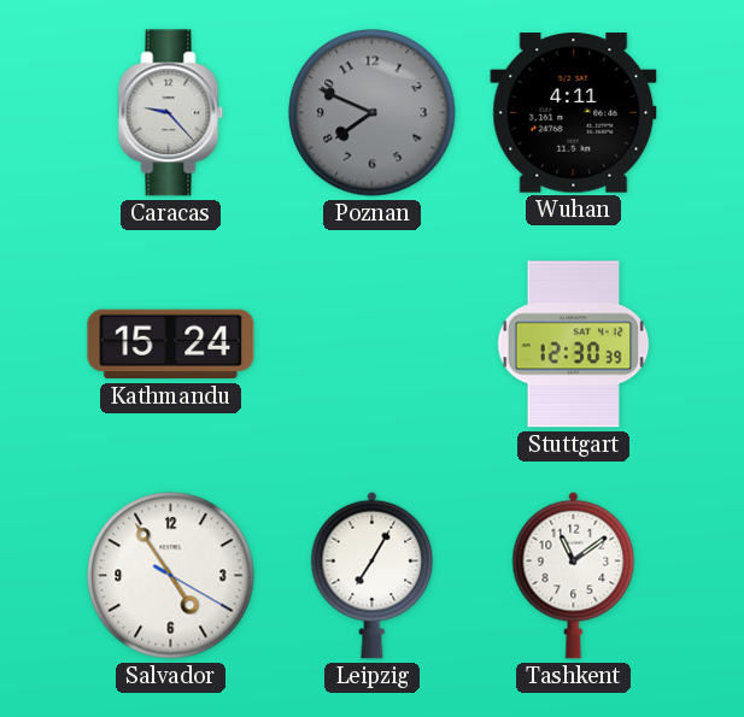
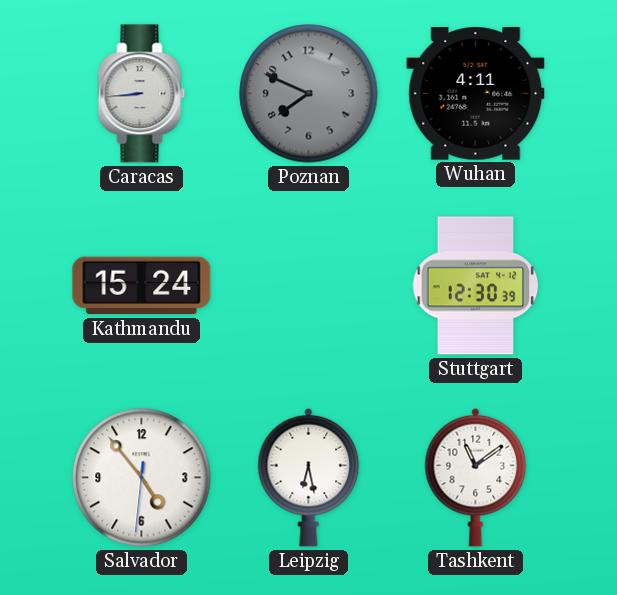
Caracas: 9:23 -> 8:44 (142, 94)
Salvador: 4:54 -> 4:53 (142, 478)
Leipzig: 7:05 -> 6:28 (309, 477)
